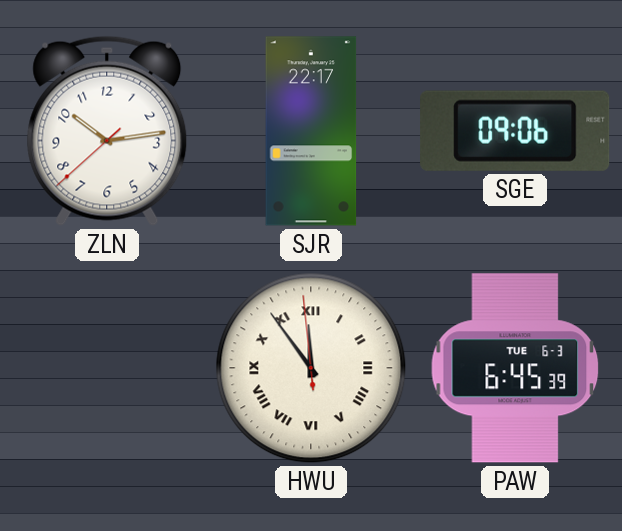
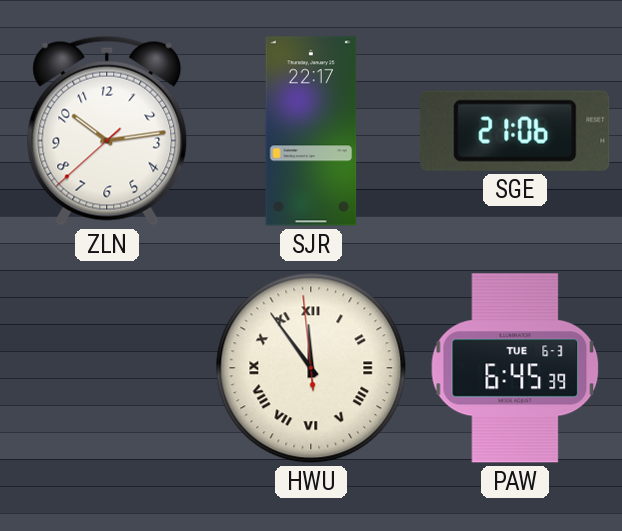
SGE: 09:06 -> 21:06 (515, 131)
